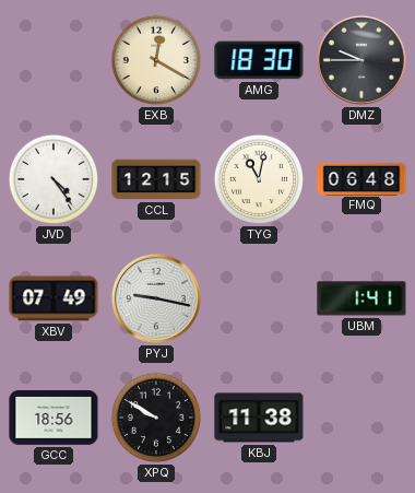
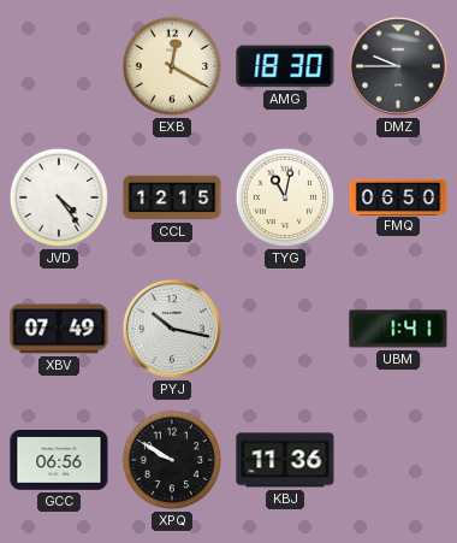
FMQ: 06:48 -> 06:50 (398, 196)
PYJ: 9:17 -> 10:17 (172, 329)
GCC: 18:56 -> 06:56 (59, 461)
KBJ: 11:38 -> 11:36 (285, 460)
